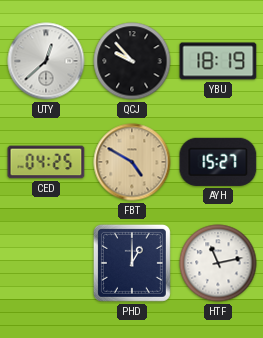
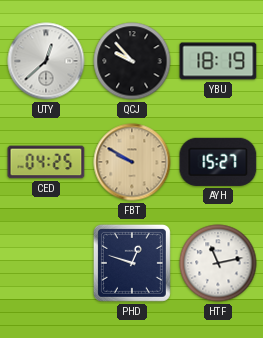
FBT: 4:50 -> 9:50 (132, 162)
PHD: 1:00 -> 12:48 (132, 263)
